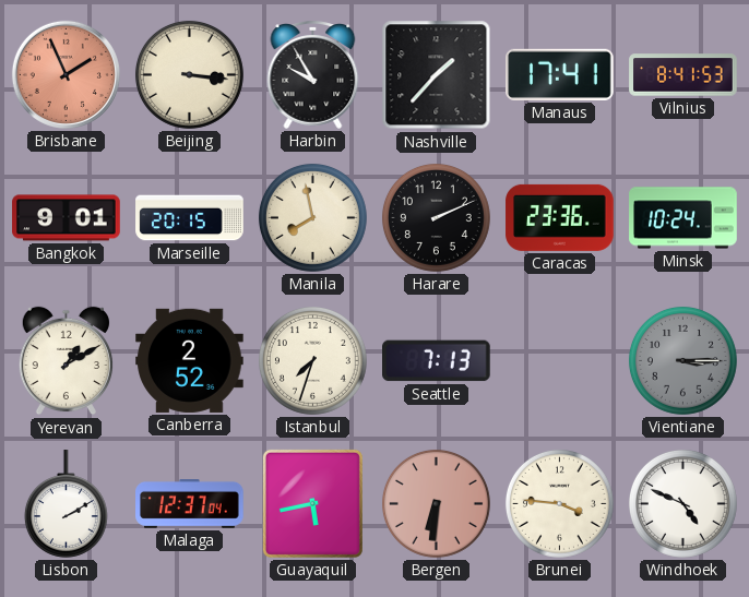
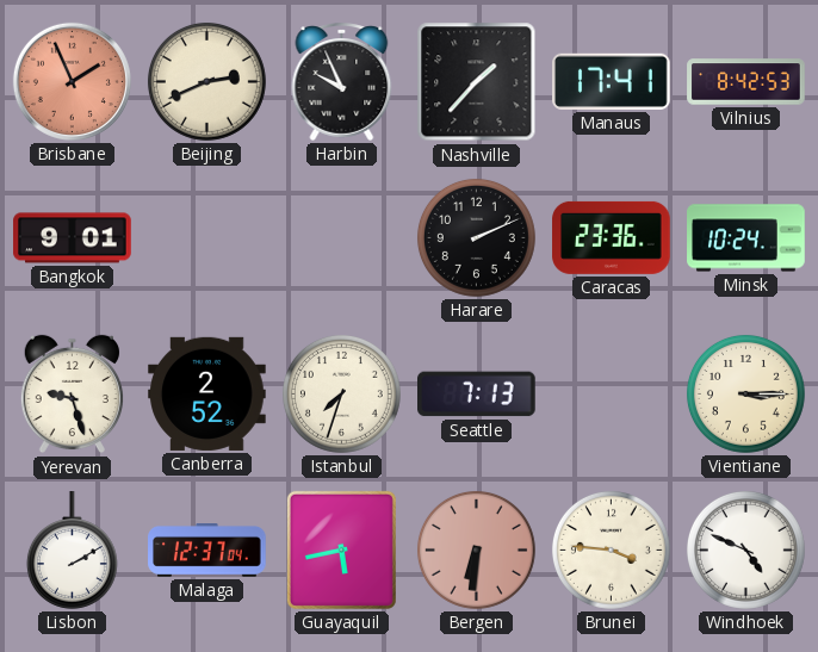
Beijing: 3:16 -> 2:41 (206, 81)
Harbin: 9:55 -> 9:56 (342, 81)
Vilnius: 8:41 -> 8:42 (746, 82)
Marseille: 20:15 -> none (190, 218)
Manila: 7:58 -> none (312, 217)
Yerevan: 1:10 -> 9:27 (72, 395)
Vientiane dial: grey -> cream (745, 393)
